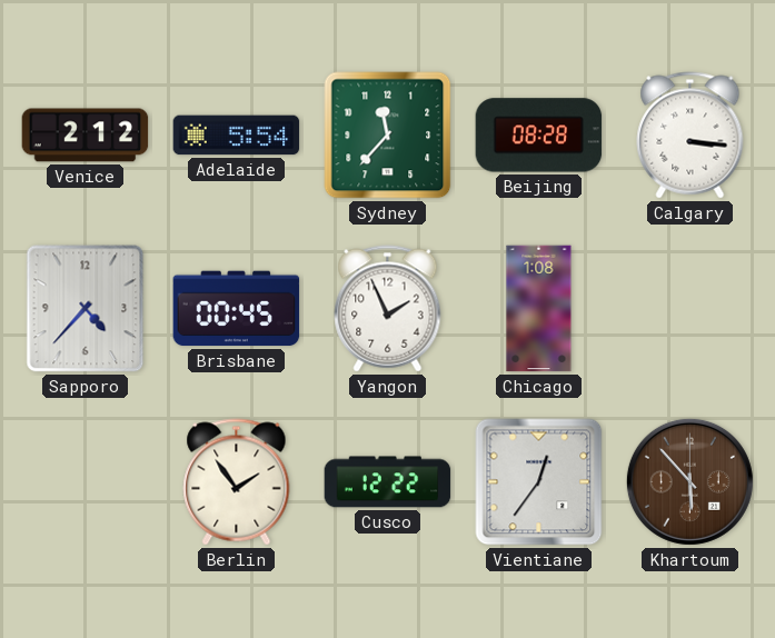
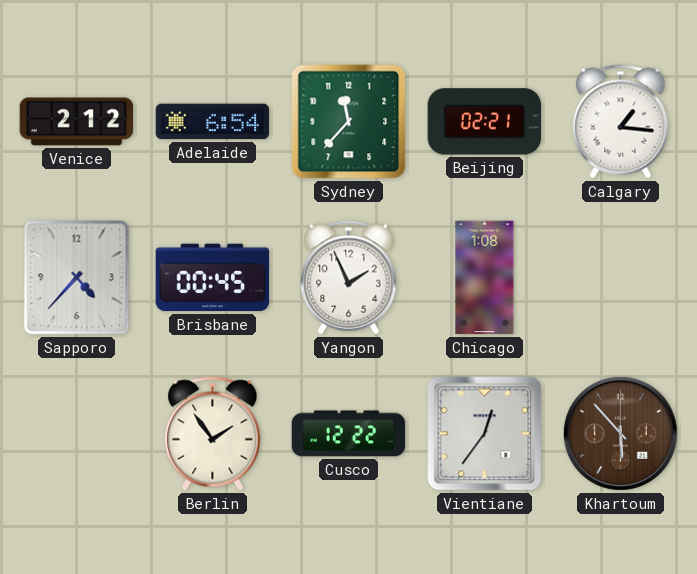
Adelaide: 5:54 -> 6:54 (213, 122)
Beijing: 08:28 -> 02:21 (485, 122)
Calgary: 3:16 -> 1:16 (621, 122)
